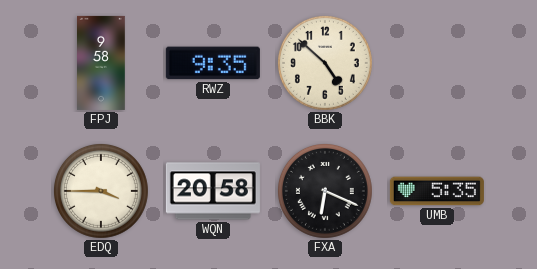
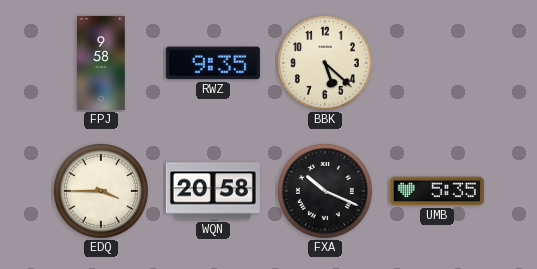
BBK: 4:52 -> 5:22 (325, 63)
FXA: 6:19 -> 10:19 (325, 191)
